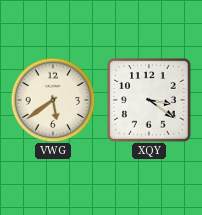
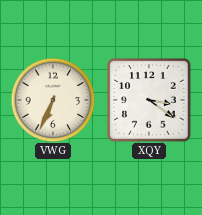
VWG: 5:39 -> 6:34 (53, 100)
